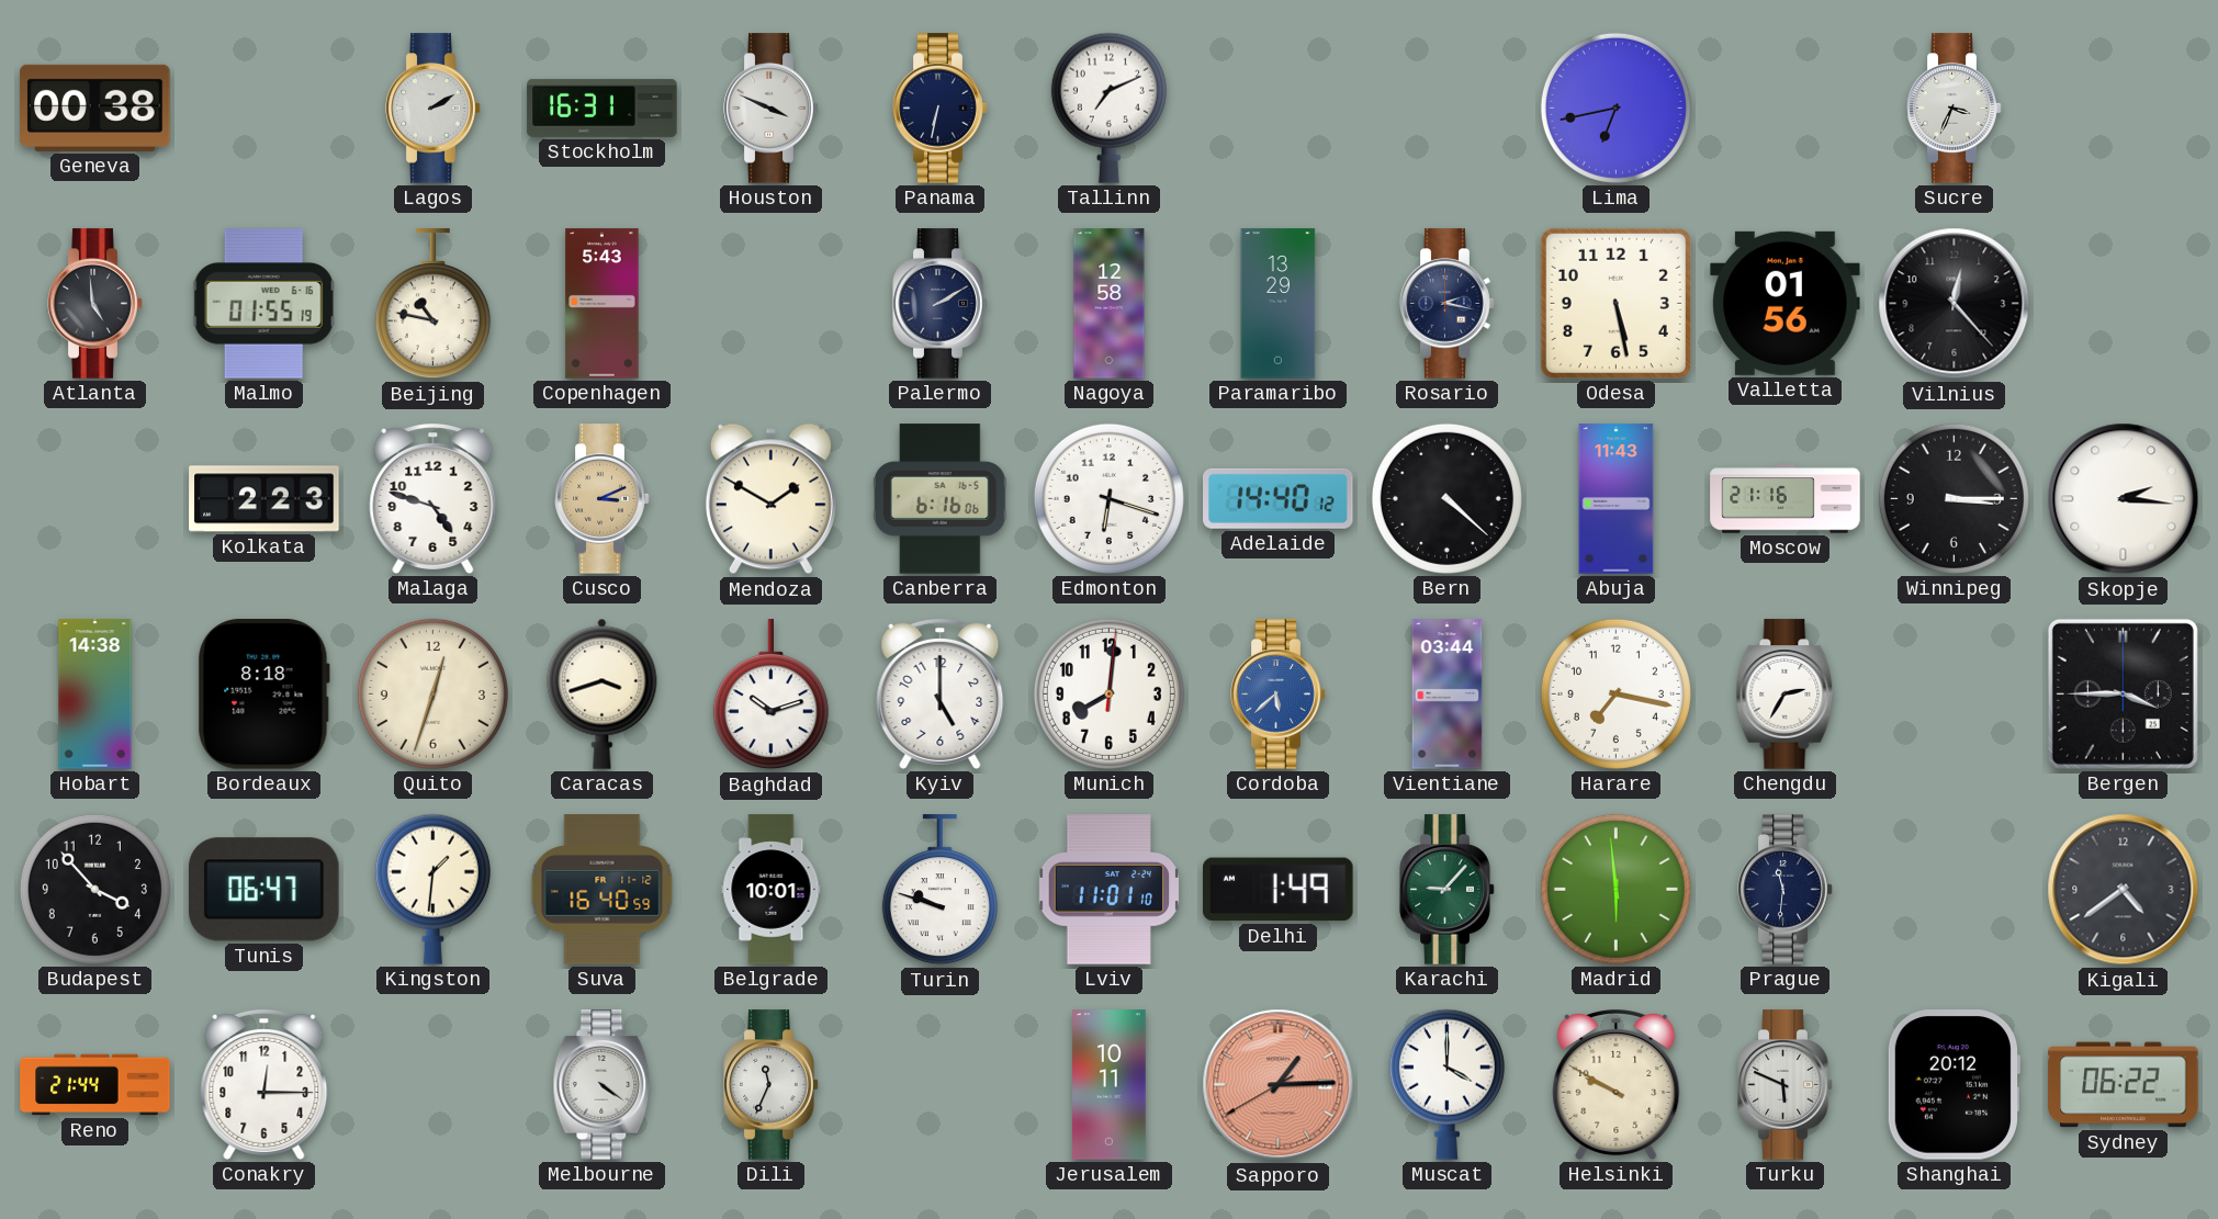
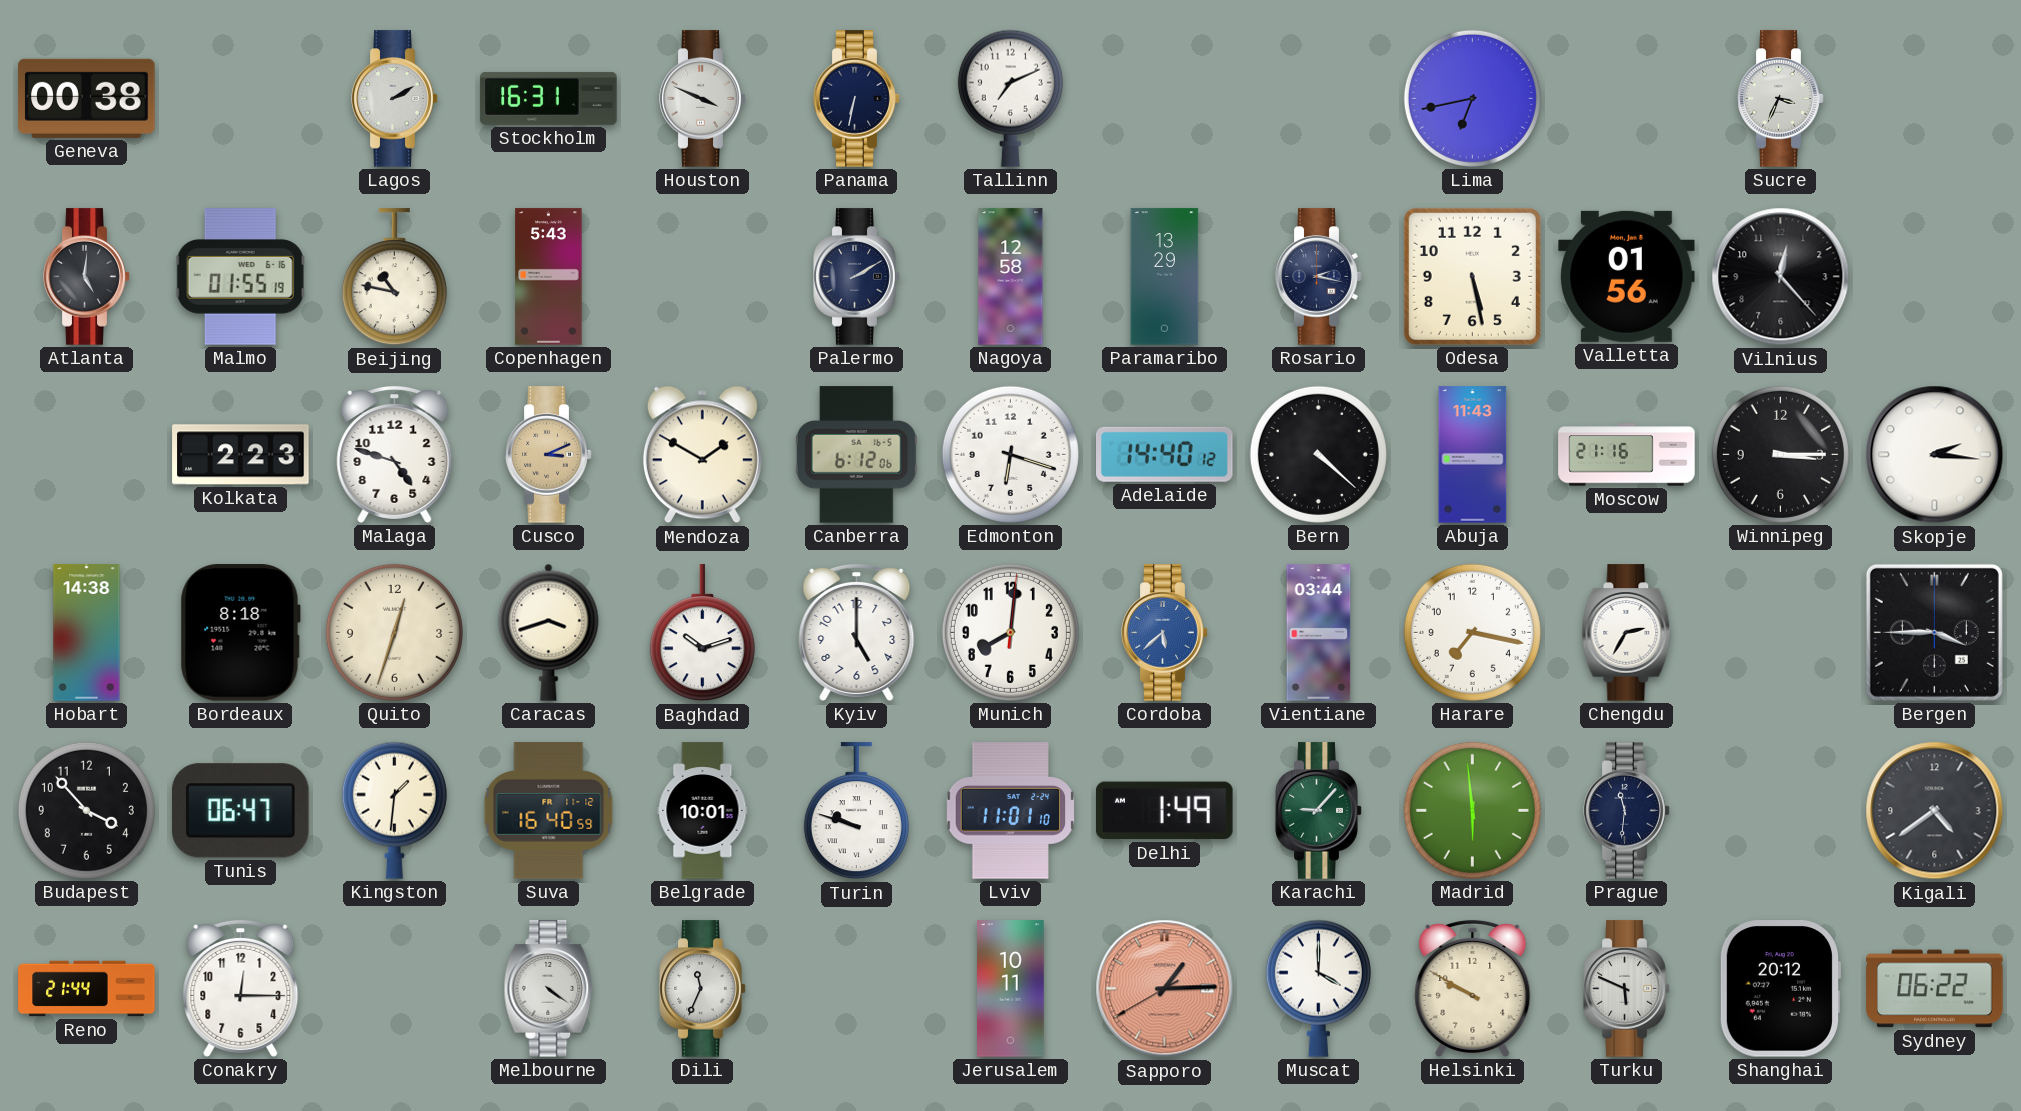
Atlanta: 4:59 -> 5:01 (87, 277)
Canberra: 6:16 -> 6:12 (856, 455)
